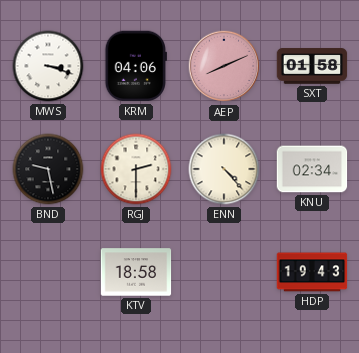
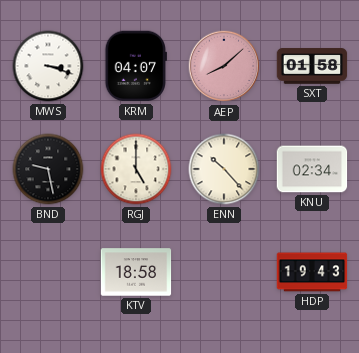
KRM: 04:06 -> 04:07 (136, 66)
AEP: 8:11 -> 8:08 (224, 66)
RGJ: 2:30 -> 5:00 (136, 169)
ENN: 4:23 -> 10:23 (224, 169)
